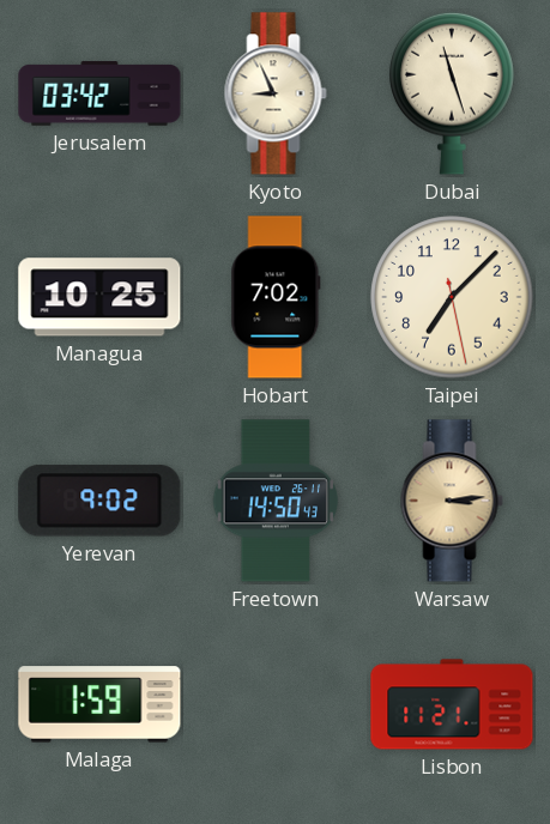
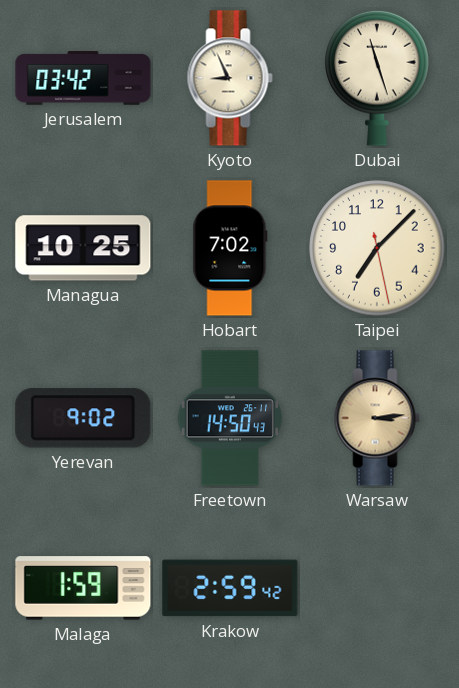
Krakow: none -> 2:59 (230, 588)
Lisbon: 11:21 -> none (452, 704)
